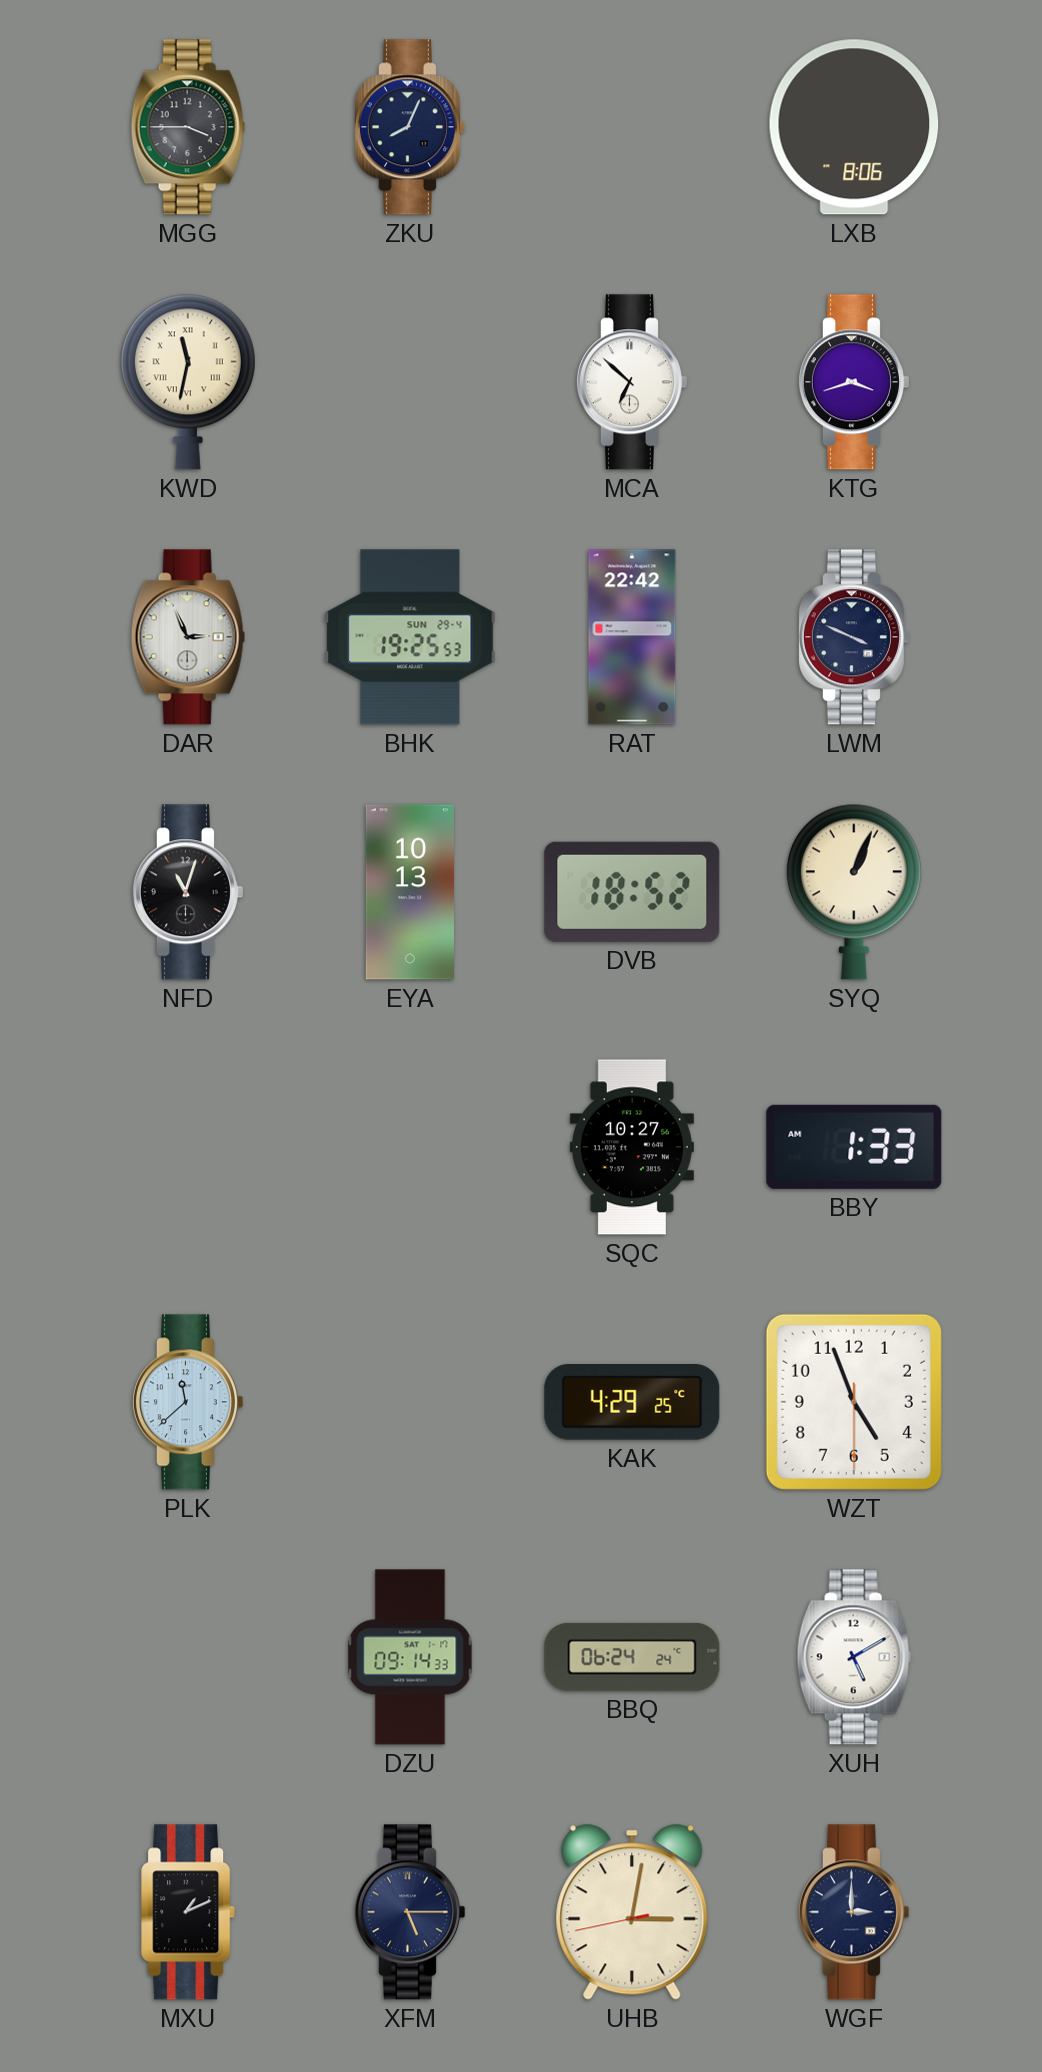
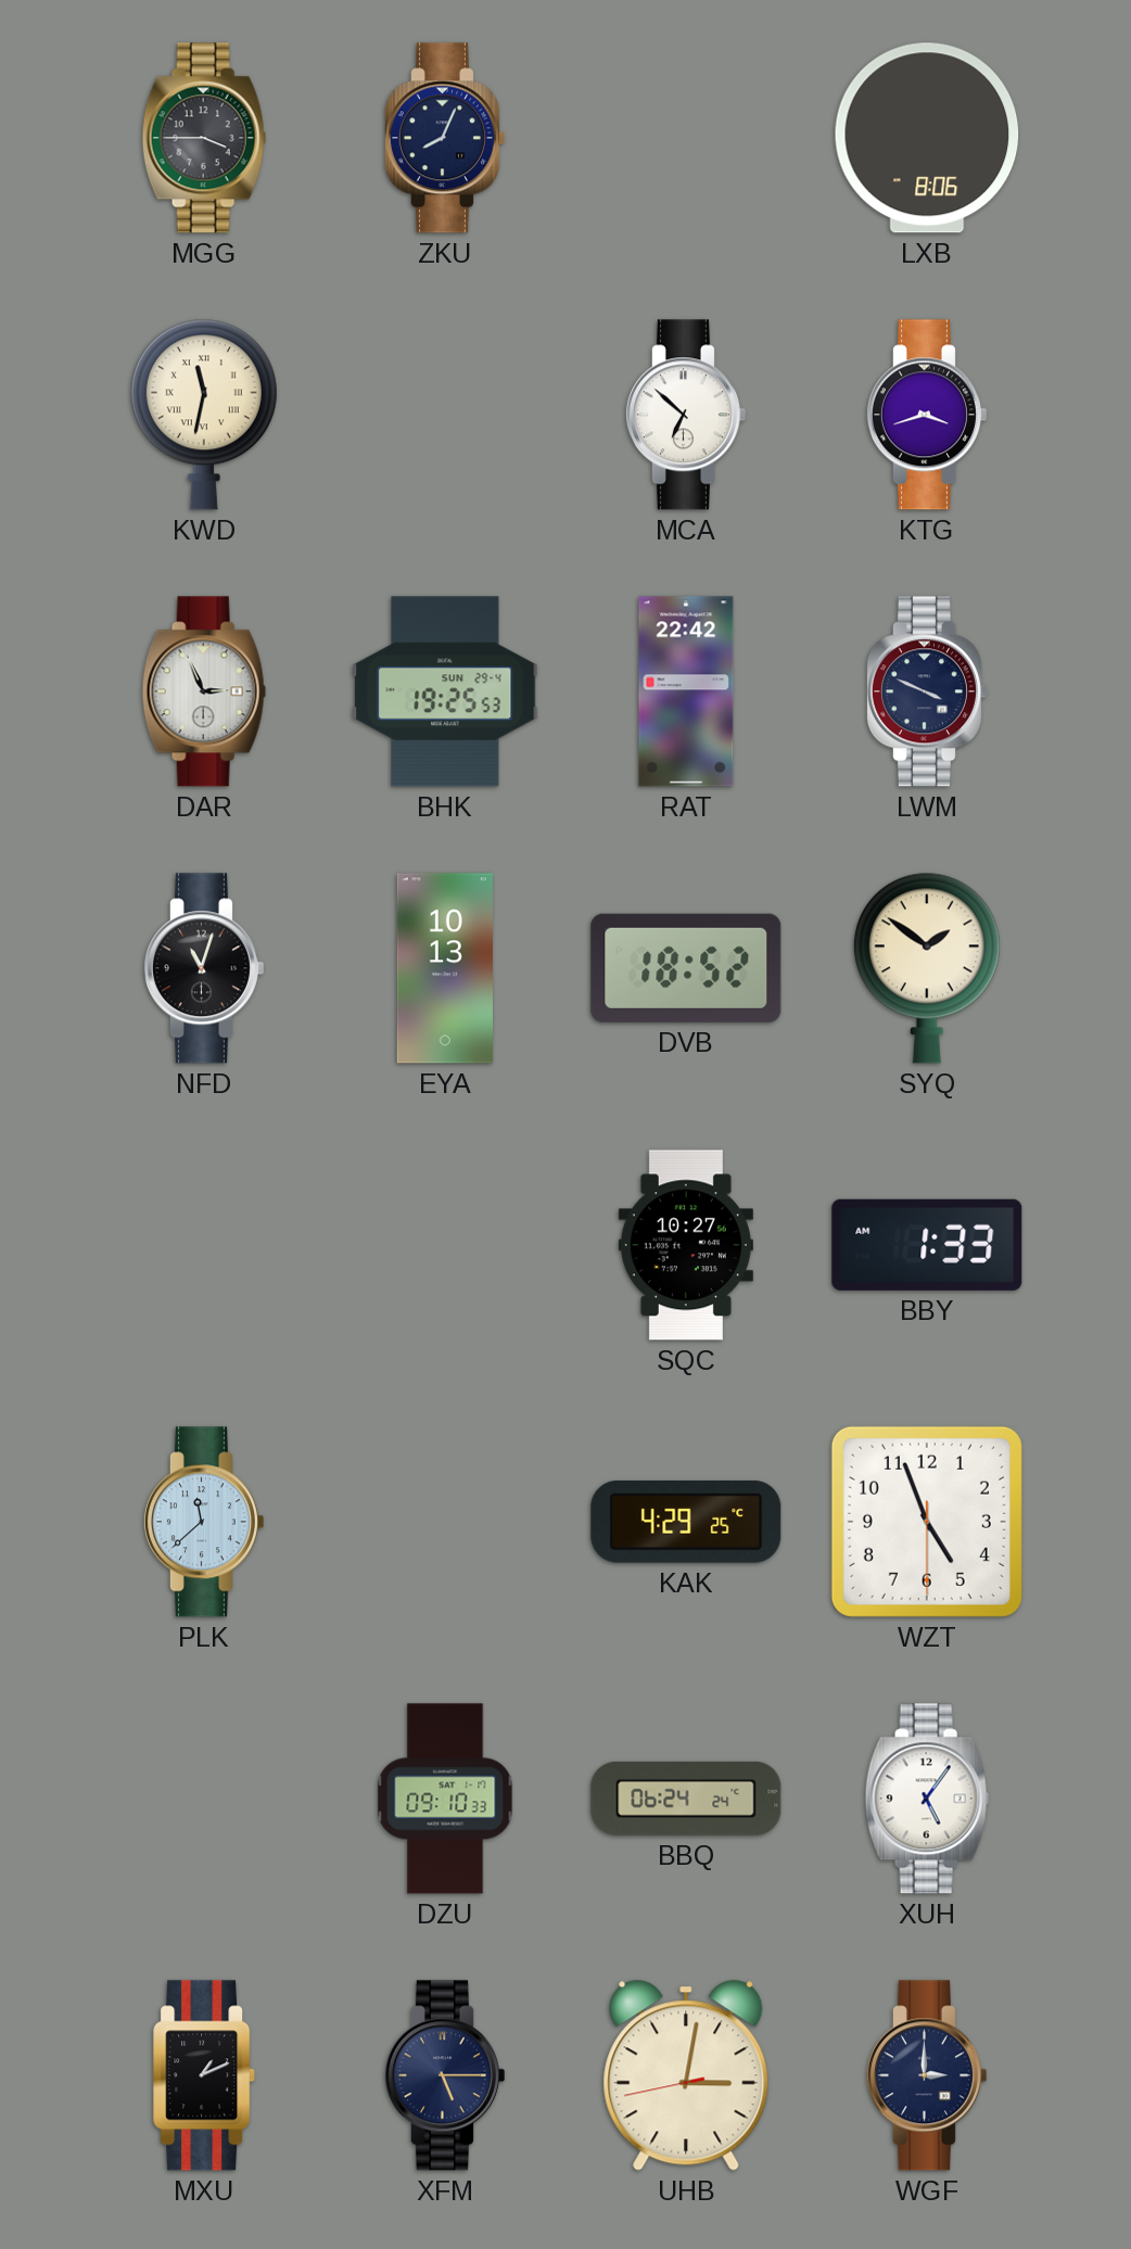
SYQ: 1:04 -> 1:51 (927, 968)
DZU: 09:14 -> 09:10 (445, 1799)
XUH: 5:10 -> 5:06 (927, 1799)
